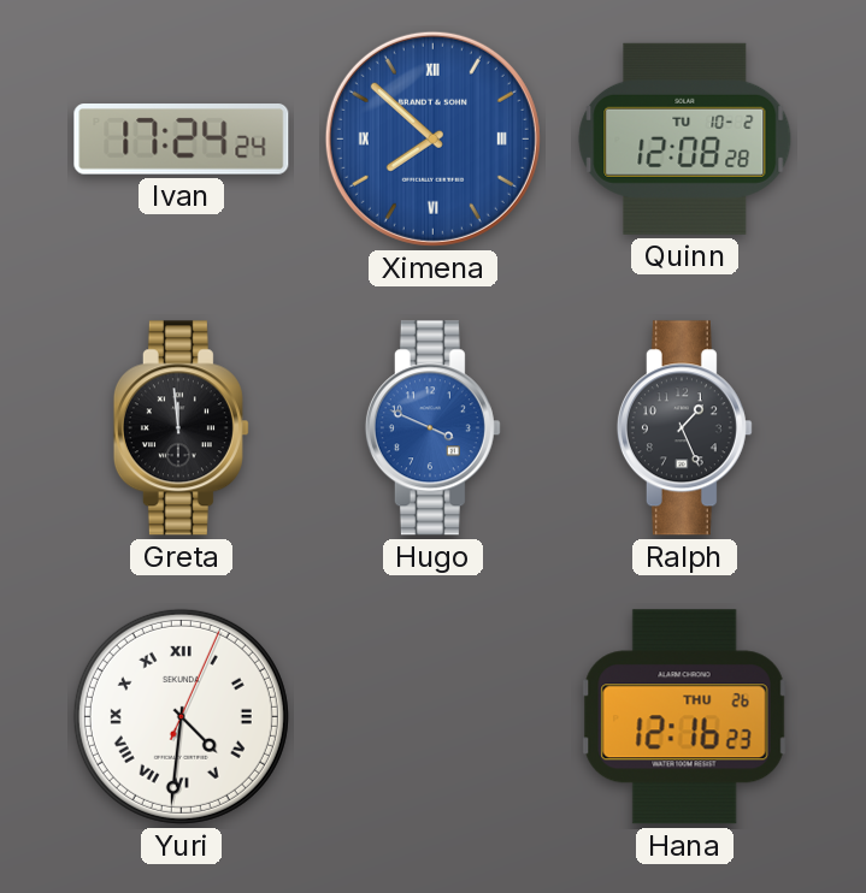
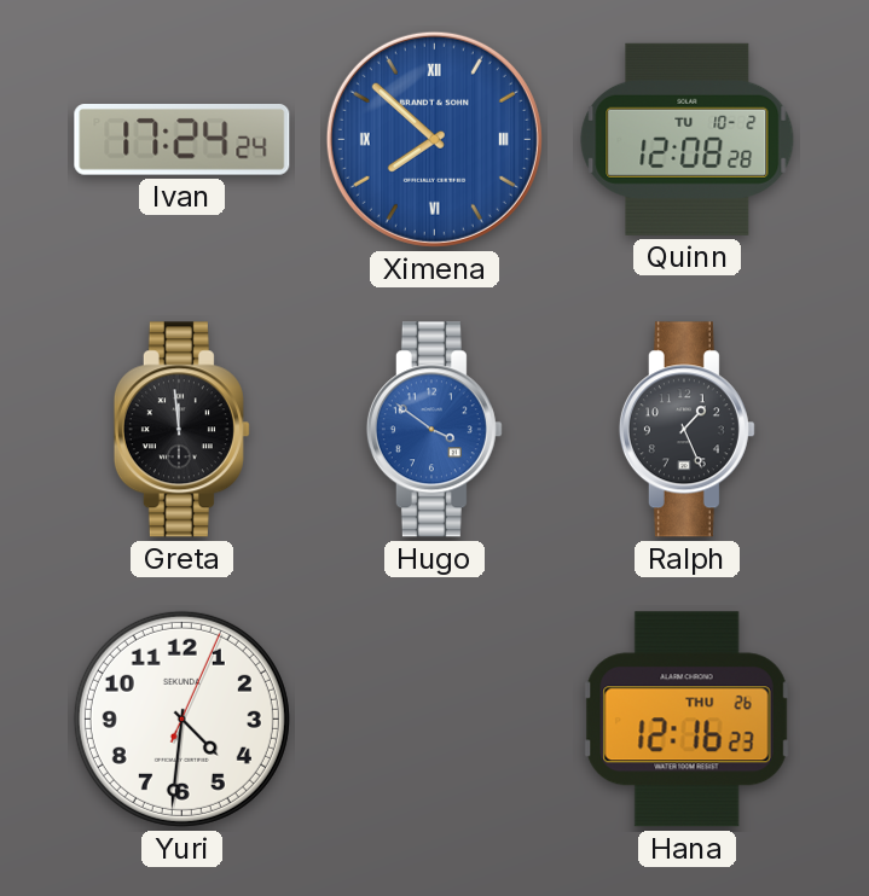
Hugo: 3:49 -> 3:51 (434, 430)
Yuri numerals: Roman -> Arabic (181, 718)
